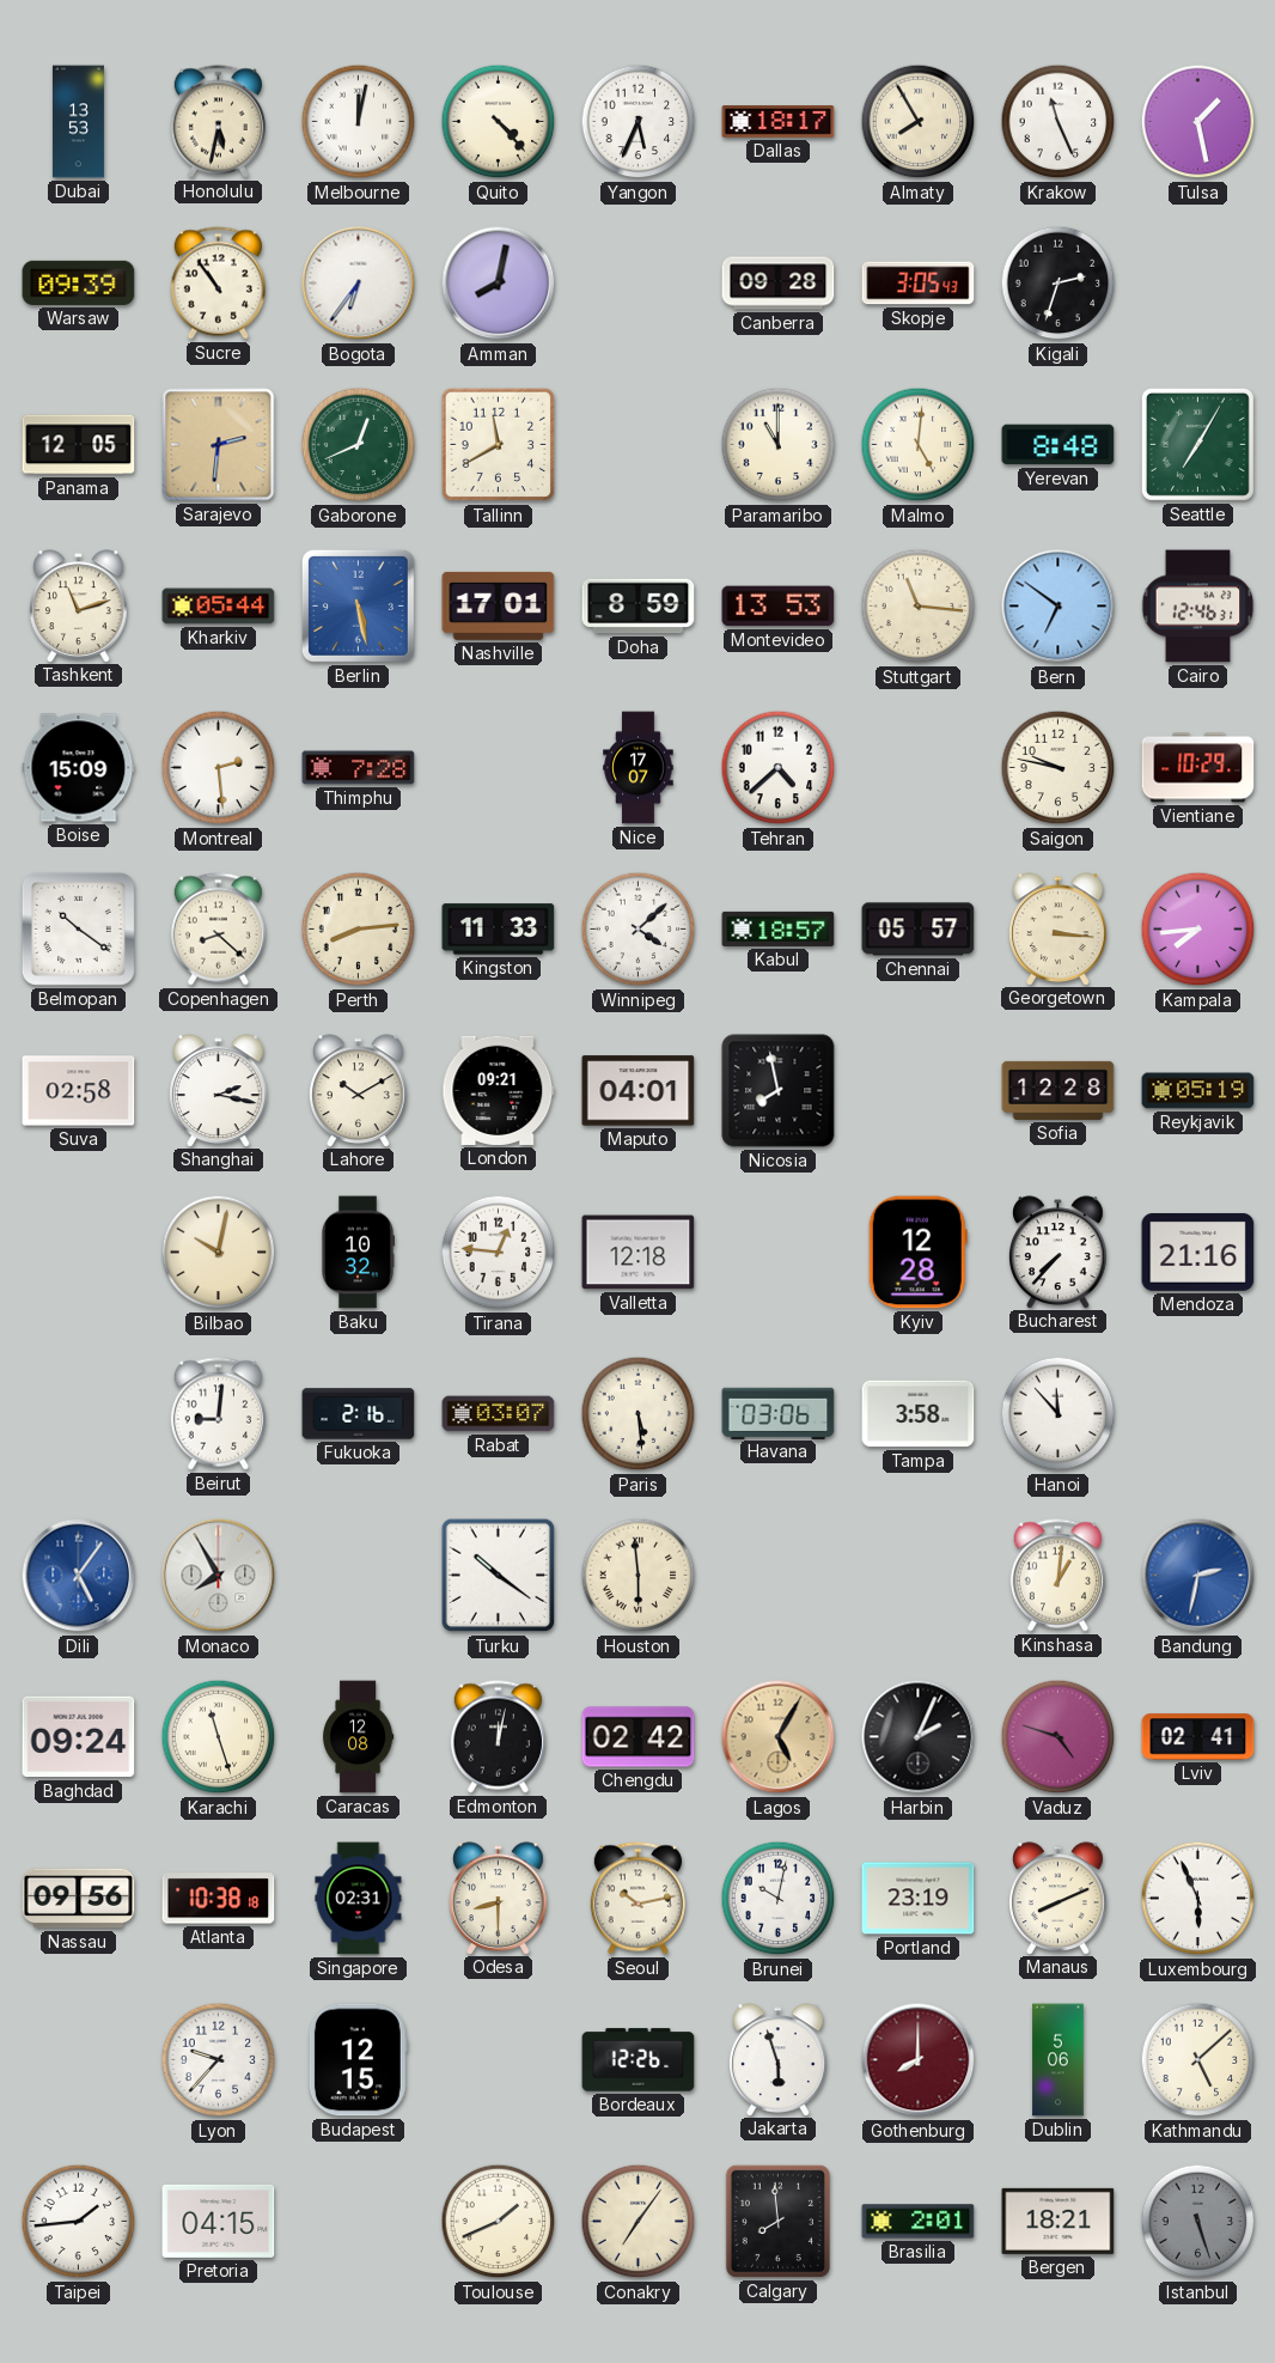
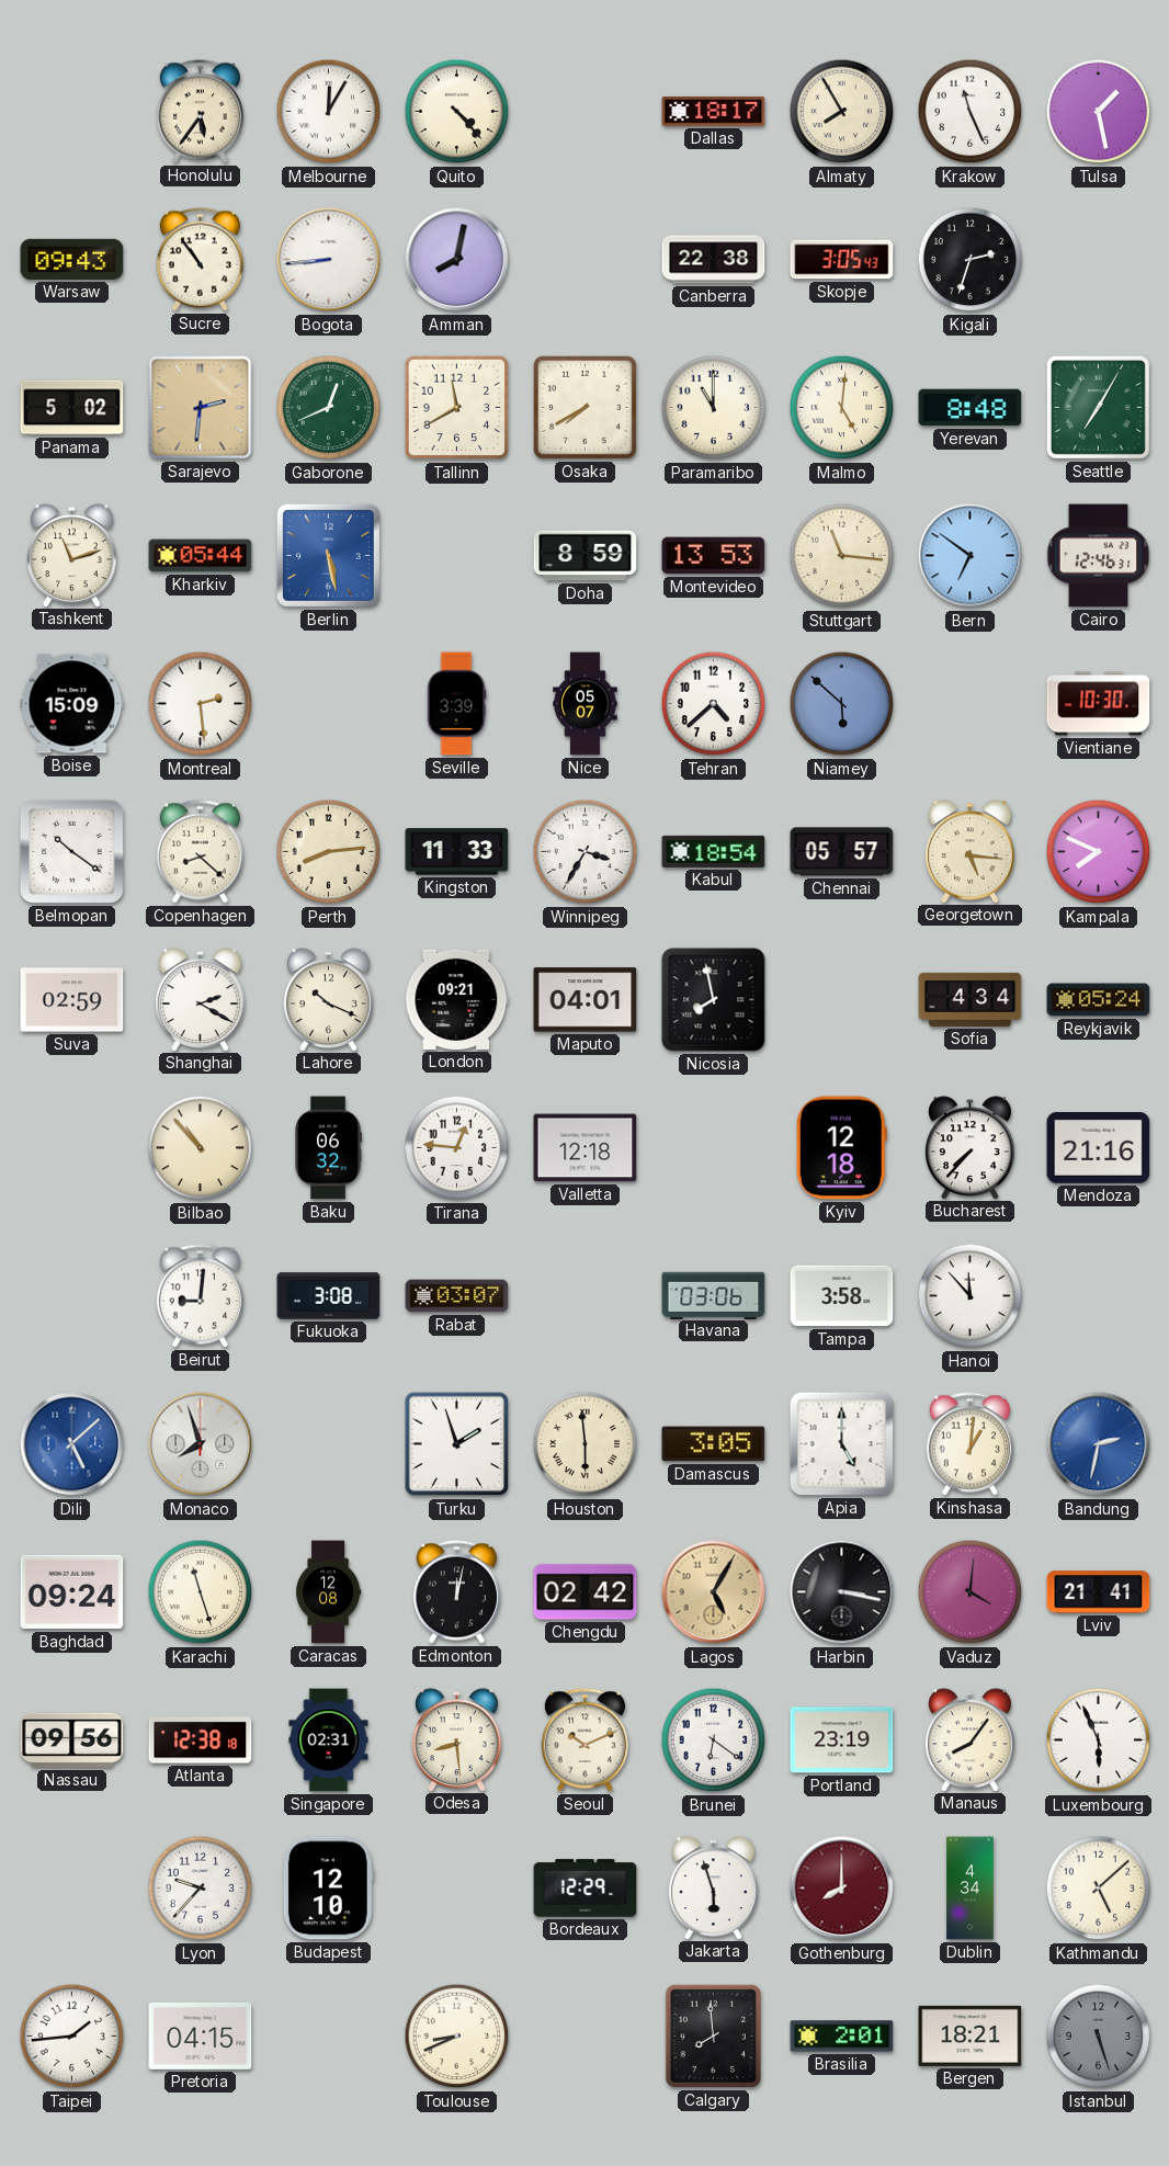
Dubai: 13:53 -> none (78, 122)
Honolulu: 5:32 -> 5:36 (200, 112)
Melbourne: 12:02 -> 12:05 (329, 112)
Yangon: 5:34 -> none (639, 122)
Warsaw: 09:39 -> 09:43 (72, 259)
Bogota: 6:36 -> 8:44 (329, 260)
Canberra: 09:28 -> 22:38 (714, 260)
Panama: 12:05 -> 5:02 (72, 408)
Osaka: none -> 7:40 (584, 407)
Nashville: 17:01 -> none (499, 605)
Thimphu: 7:28 -> none (359, 768)
Seville: none -> 3:39 (456, 704)
Nice: 17:07 -> 05:07 (586, 704)
Niamey: none -> 5:52 (842, 704)
Saigon: 9:47 -> none (1059, 768)
Vientiane: 10:29 -> 10:30 (1099, 704)
Winnipeg: 4:08 -> 3:35 (586, 852)
Kabul: 18:57 -> 18:54 (714, 851)
Georgetown: 3:16 -> 5:16 (971, 851)
Kampala: 7:44 -> 7:49 (1099, 852)
Suva: 02:58 -> 02:59 (72, 1000)
Shanghai: 2:17 -> 2:20 (201, 999)
Lahore: 10:10 -> 10:19 (329, 999)
Sofia: 12:28 -> 4:34 (971, 999)
Reykjavik: 05:19 -> 05:24 (1099, 1000)
Bilbao: 10:02 -> 10:53 (201, 1148)
Baku: 10:32 -> 06:32 (329, 1148)
Kyiv: 12:28 -> 12:18 (841, 1148)
Fukuoka: 2:16 -> 3:08 (329, 1296)
Paris: 5:29 -> none (639, 1414)
Dili: 5:06 -> 5:08 (72, 1444)
Monaco: 7:55 -> 7:57 (201, 1444)
Turku: 10:21 -> 1:57 (457, 1444)
Damascus: none -> 3:05 (714, 1444)
Apia: none -> 5:00 (842, 1444)
Harbin: 2:04 -> 3:17 (842, 1592)
Vaduz: 4:48 -> 4:01 (971, 1592)
Lviv: 02:41 -> 21:41 (1099, 1592)
Atlanta: 10:38 -> 12:38 (201, 1740)
Odesa: 8:30 -> 8:29 (457, 1739)
Seoul: 10:13 -> 10:11 (584, 1740)
Brunei: 10:02 -> 6:21 (714, 1740)
Manaus: 8:11 -> 8:06 (971, 1739)
Budapest: 12:15 -> 12:10 (328, 1889)
Bordeaux: 12:26 -> 12:29 (586, 1889)
Dublin: 5:06 -> 4:34 (971, 1889)
Toulouse: 1:41 -> 8:41 (457, 2037)
Conakry: 7:06 -> none (639, 2222)
